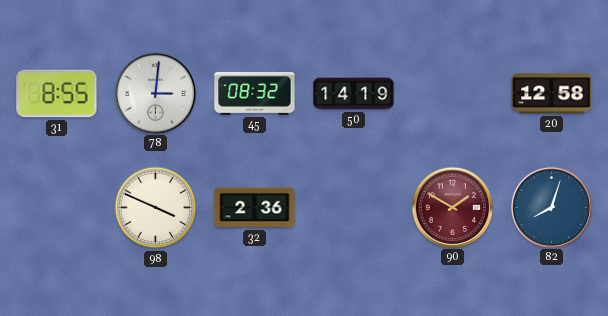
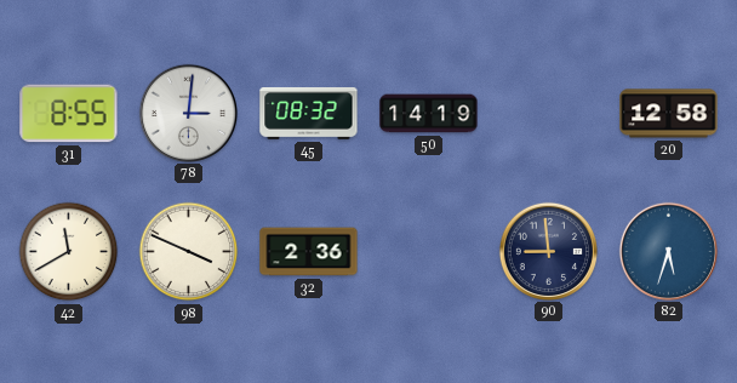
42: none -> 11:40 (69, 252)
90: 1:50 -> 8:59 (548, 251)
90 dial: burgundy -> navy (548, 251)
82: 8:03 -> 5:33 (668, 251)
